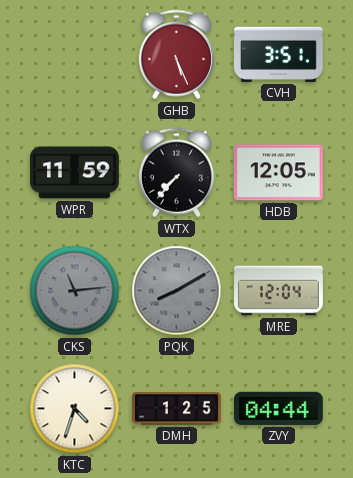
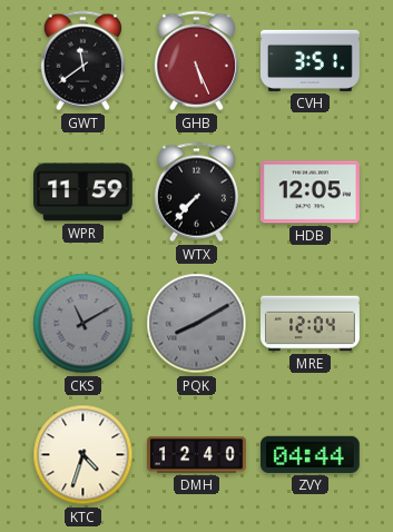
GWT: none -> 11:39 (82, 61)
CKS: 11:14 -> 11:10 (83, 324)
DMH: 1:25 -> 12:40 (197, 455)
